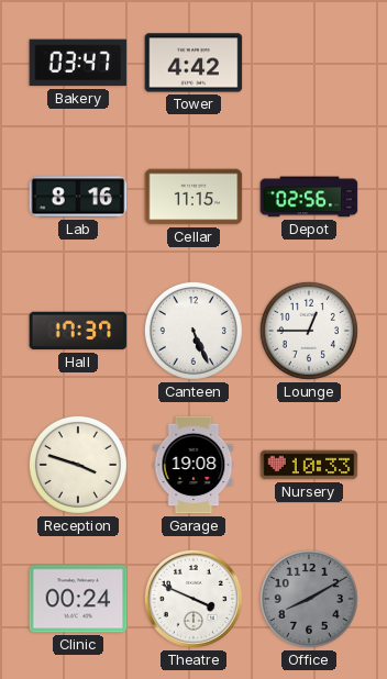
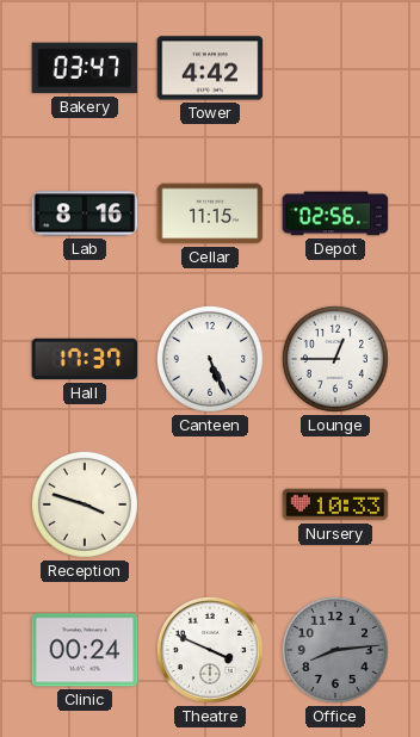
Garage: 19:08 -> none (193, 465)
Office: 8:10 -> 8:14 (335, 650)
